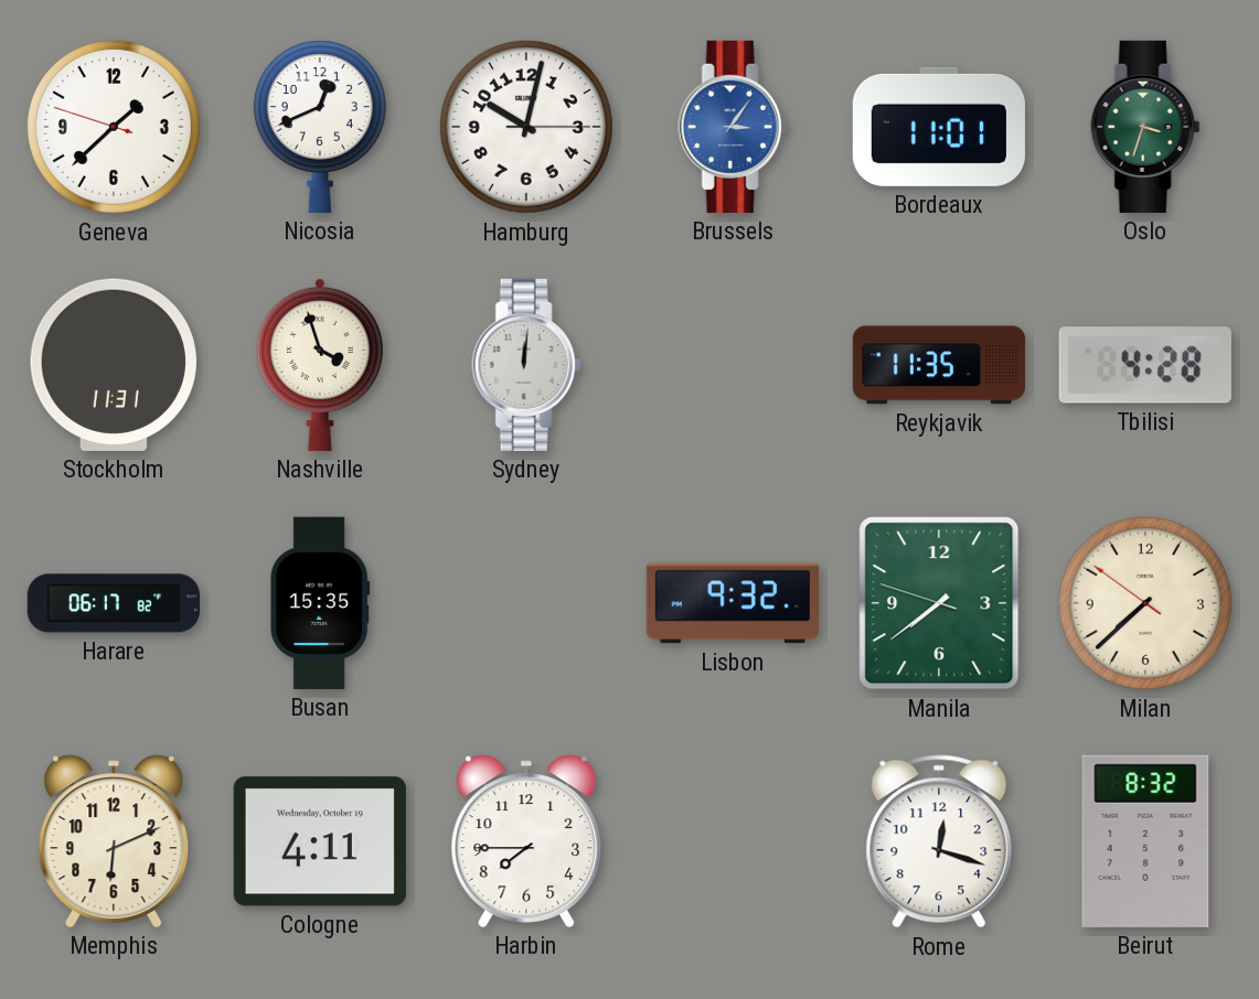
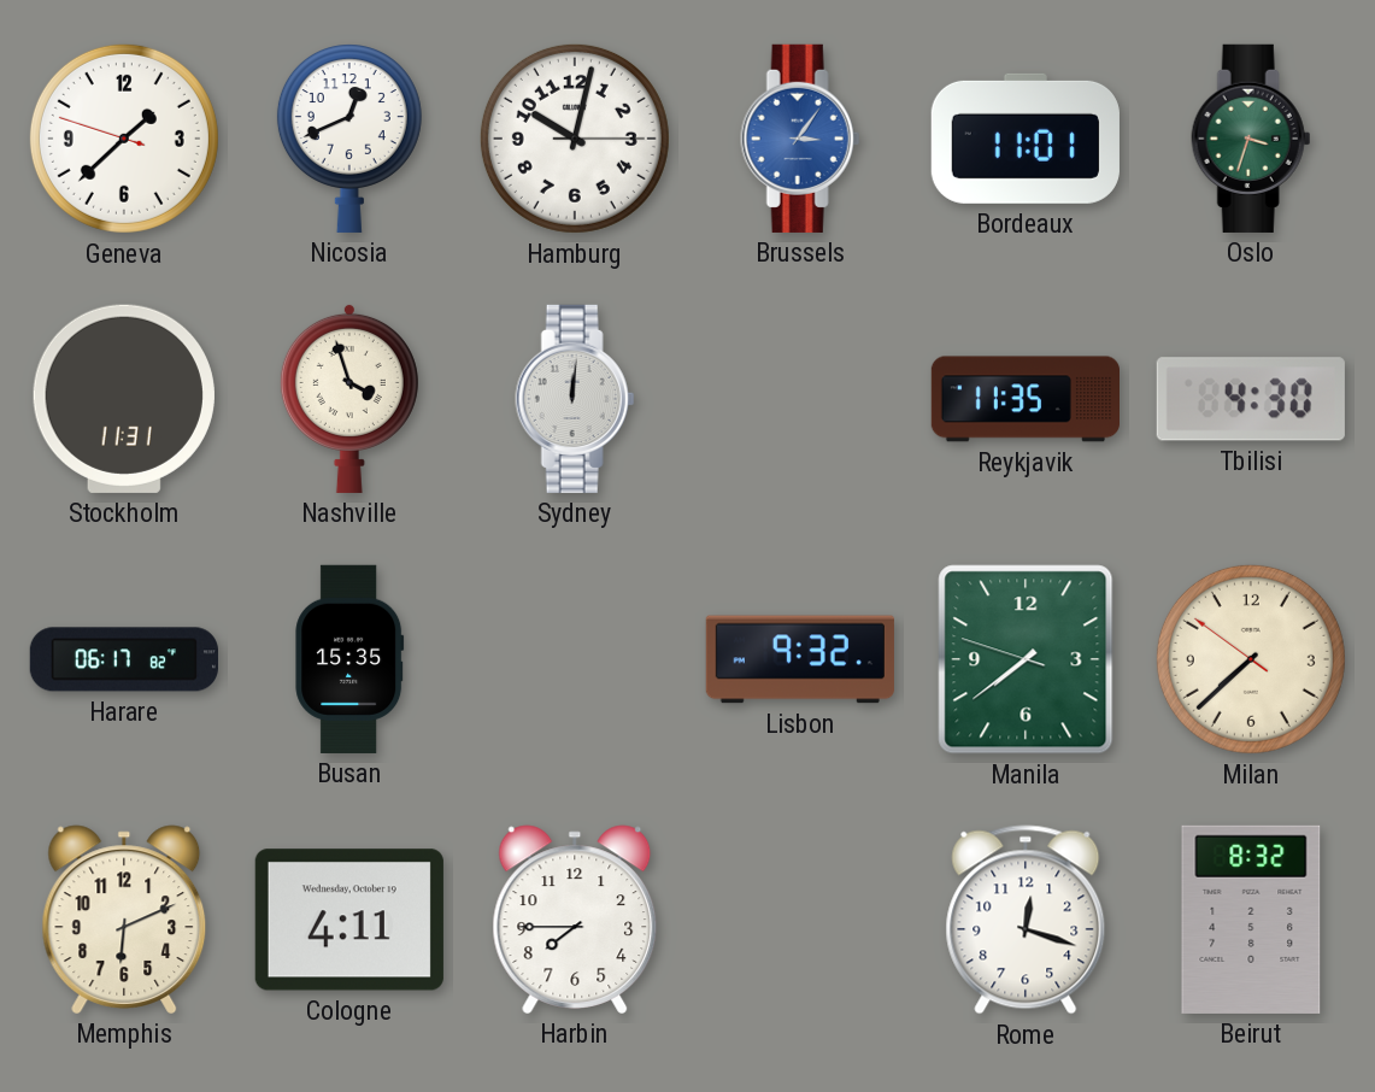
Tbilisi: 4:28 -> 4:30 (1251, 399)
